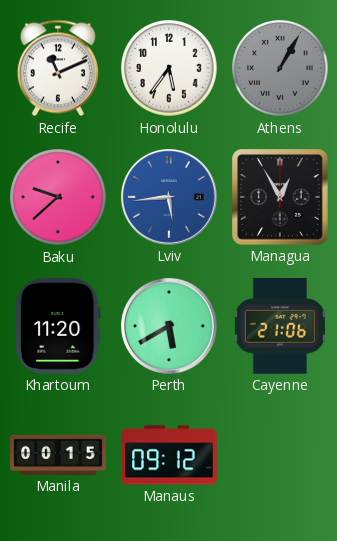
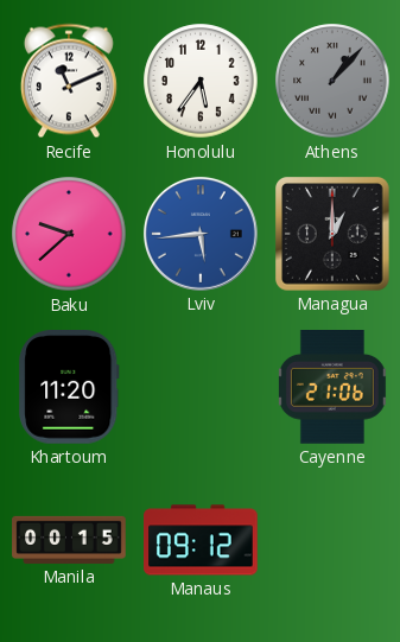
Athens: 1:05 -> 1:07 (332, 81)
Managua: 12:55 -> 1:00 (334, 235)
Perth: 5:40 -> none (169, 326)
